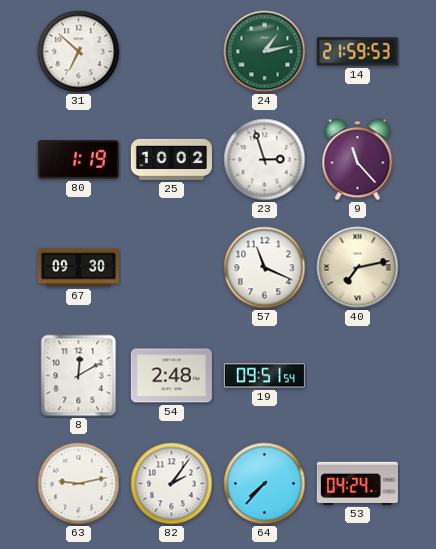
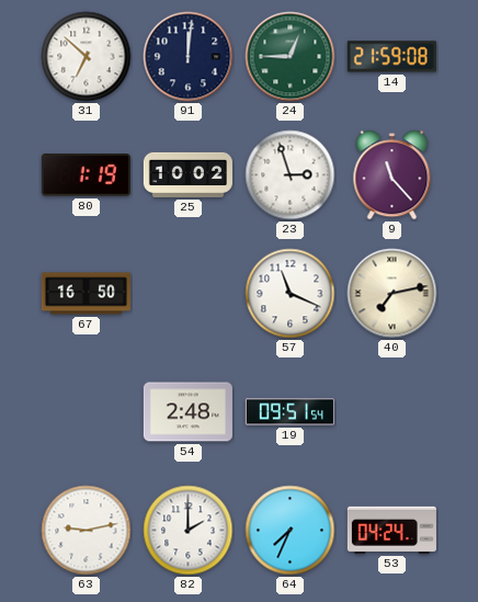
91: none -> 12:01 (189, 57)
24: 1:13 -> 12:45 (291, 57)
14: 21:59:53 -> 21:59:08 (391, 57)
67: 09:30 -> 16:50 (86, 294)
8: 12:10 -> none (79, 376)
82: 2:06 -> 2:00 (189, 531)
64: 7:37 -> 7:34 (291, 531)
